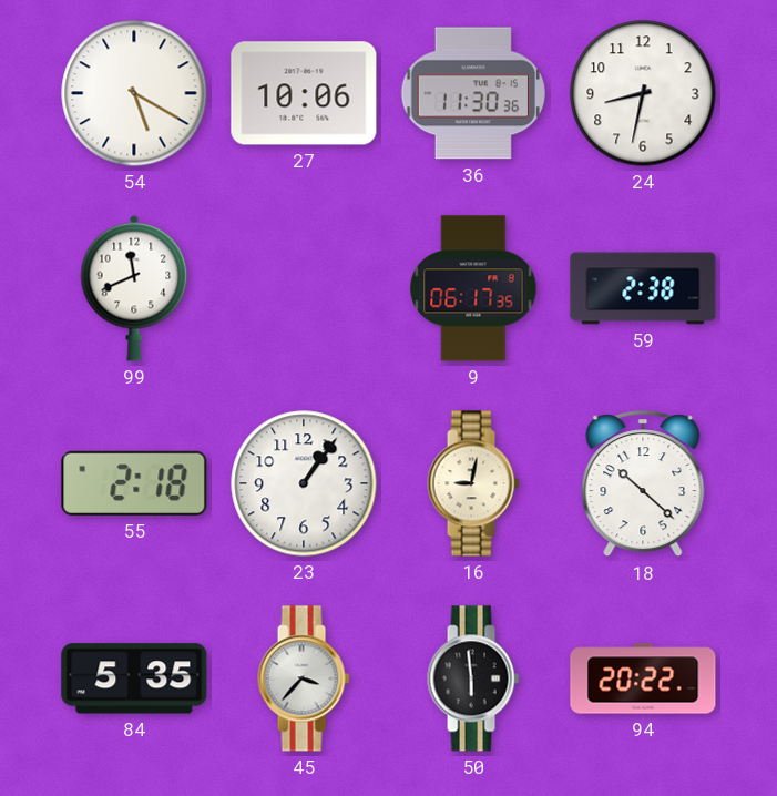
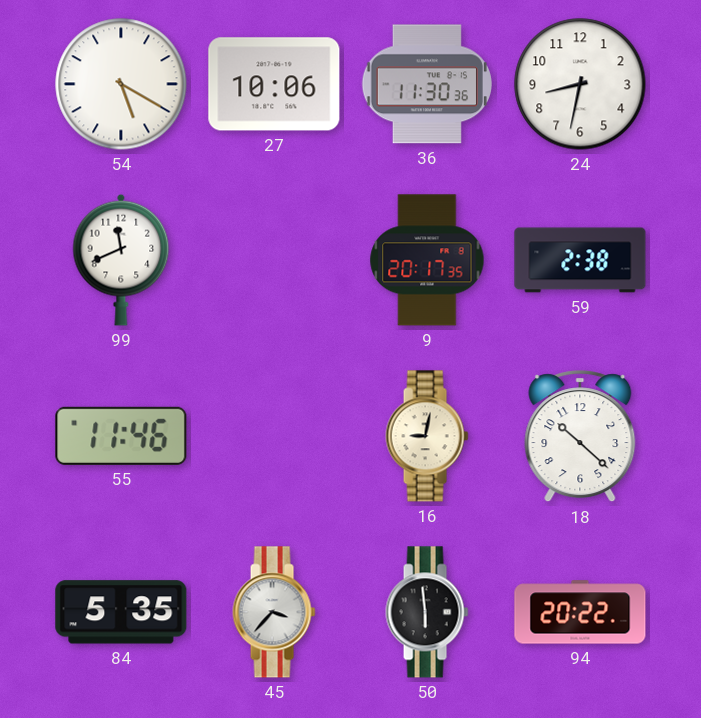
9: 06:17 -> 20:17 (427, 260)
55: 2:18 -> 11:46 (121, 436)
23: 1:06 -> none (304, 483)
